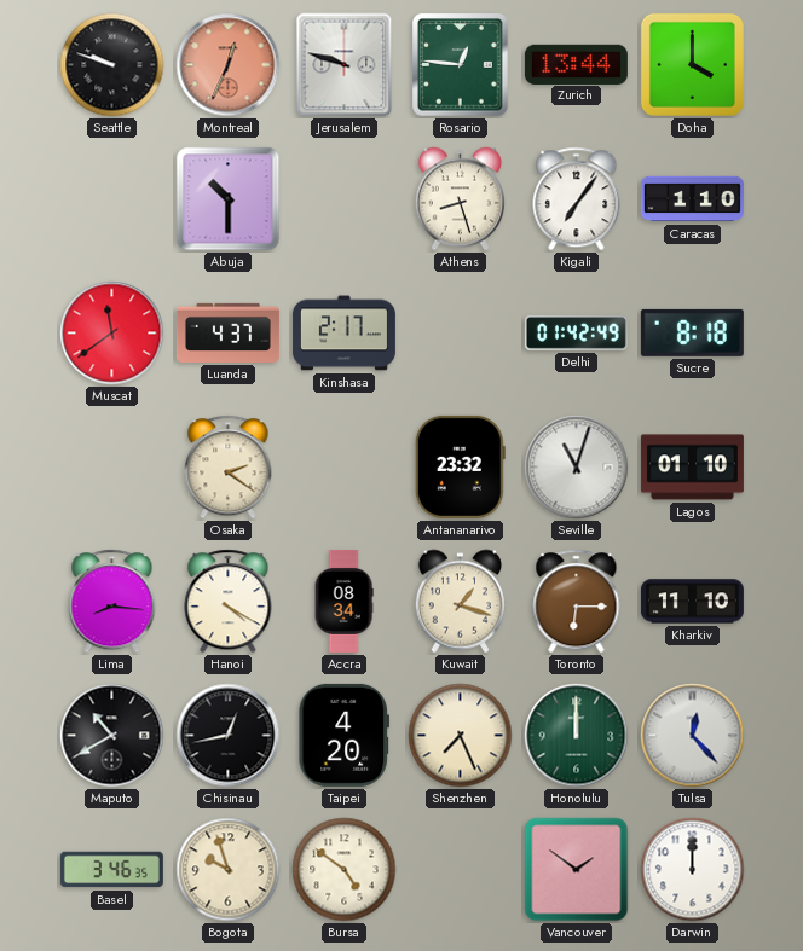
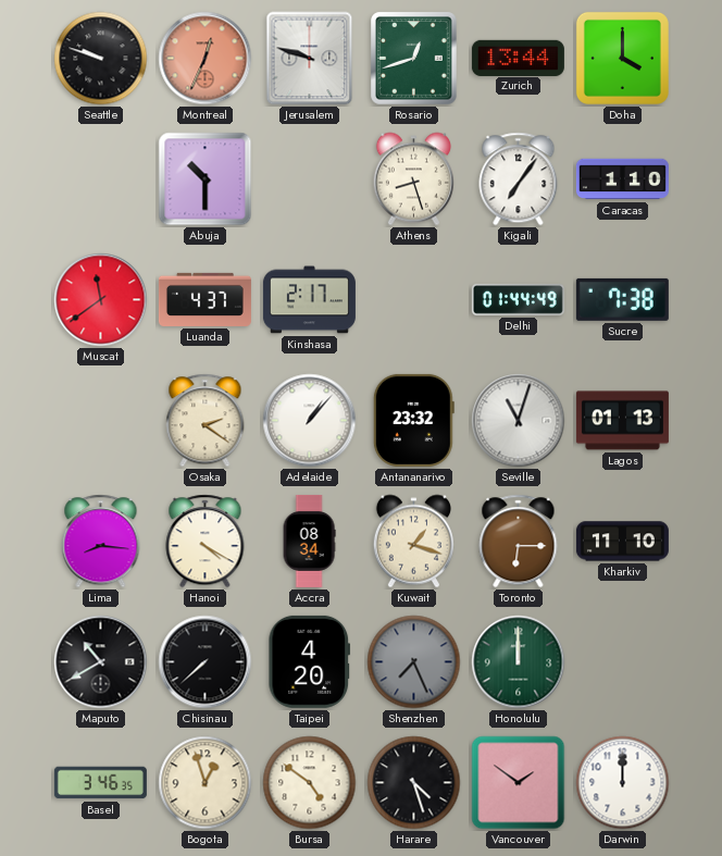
Rosario: 12:46 -> 12:42 (414, 59)
Delhi: 01:42 -> 01:44 (518, 299)
Sucre: 8:18 -> 7:38 (622, 299)
Adelaide: none -> 1:07 (310, 421)
Lagos: 01:10 -> 01:13 (622, 421)
Chisinau: 12:43 -> 7:38 (206, 662)
Shenzhen dial: cream -> grey (414, 662)
Tulsa: 12:23 -> none (693, 736)
Bogota: 9:57 -> 12:57 (206, 783)
Harare: none -> 4:27 (414, 783)
